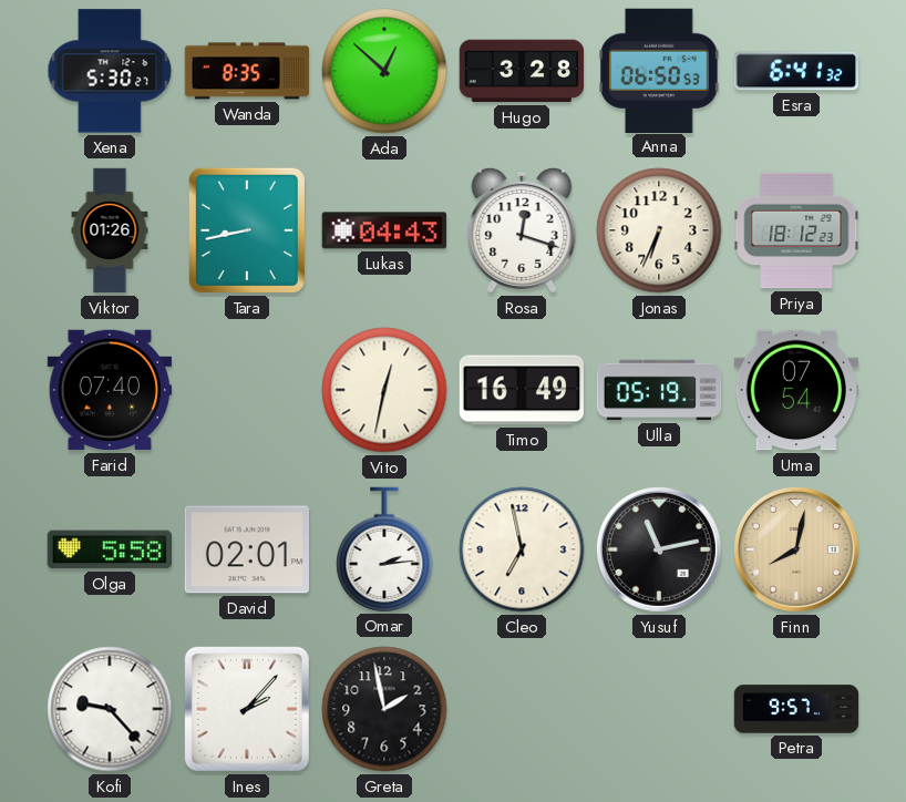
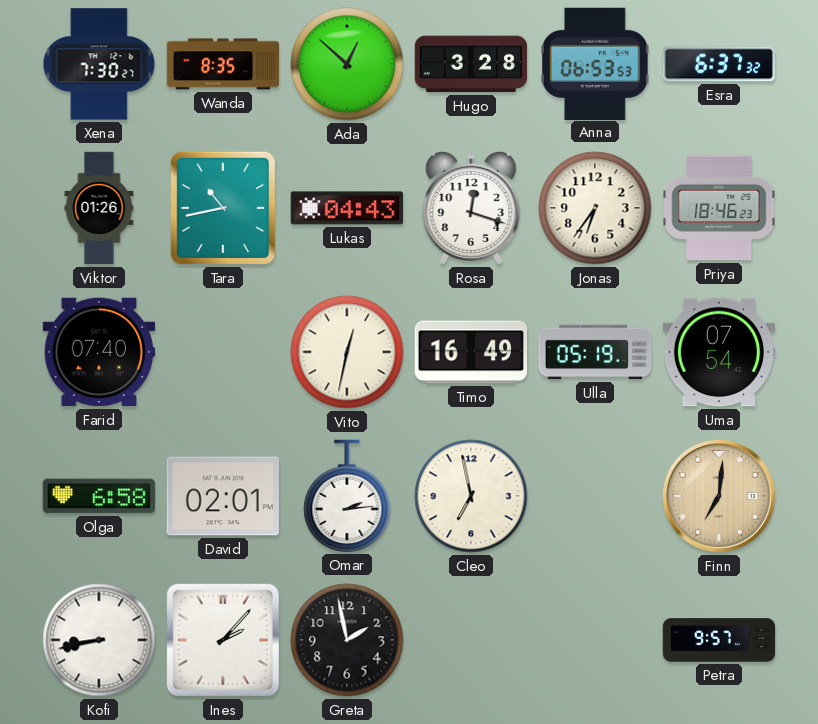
Xena: 5:30 -> 7:30 (99, 64)
Anna: 06:50 -> 06:53 (596, 63)
Esra: 6:41 -> 6:37 (718, 64)
Tara: 8:43 -> 10:43 (223, 208)
Jonas: 6:34 -> 6:36 (595, 208)
Priya: 18:12 -> 18:46 (719, 208)
Olga: 5:58 -> 6:58 (99, 496)
Yusuf: 11:13 -> none (659, 549)
Finn: 8:02 -> 7:01 (719, 496)
Kofi: 9:23 -> 8:43 (99, 640)
